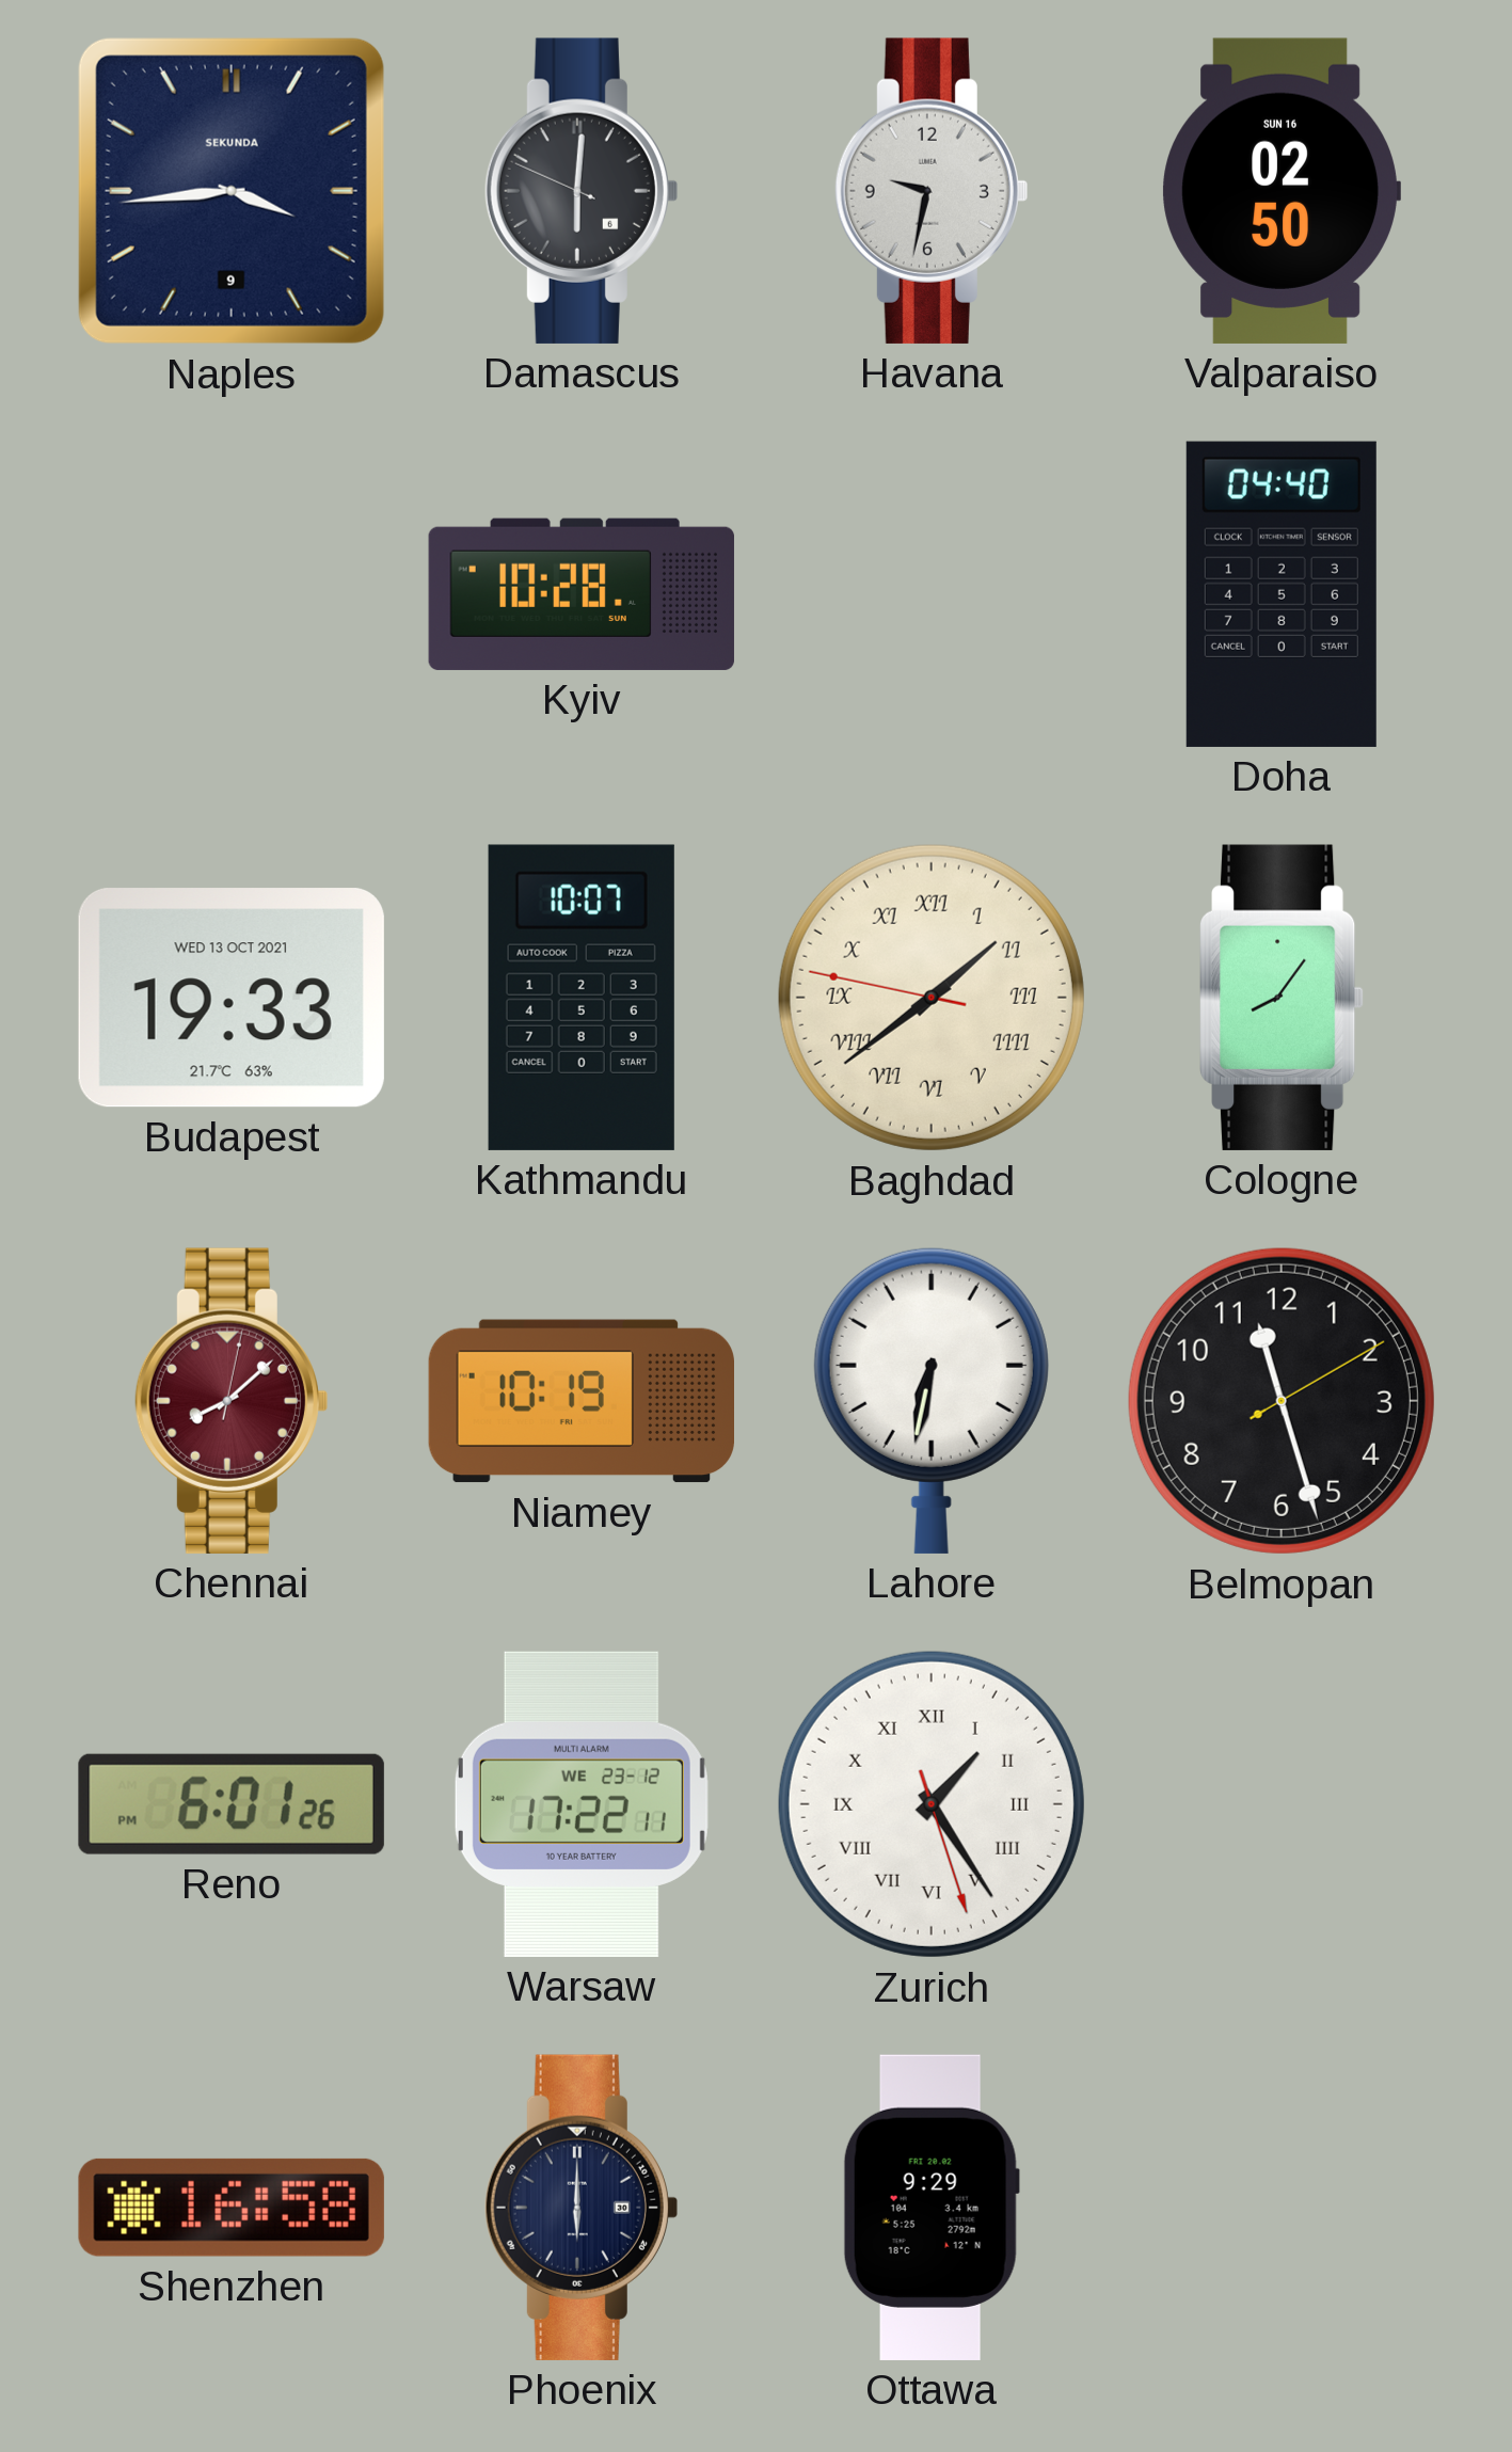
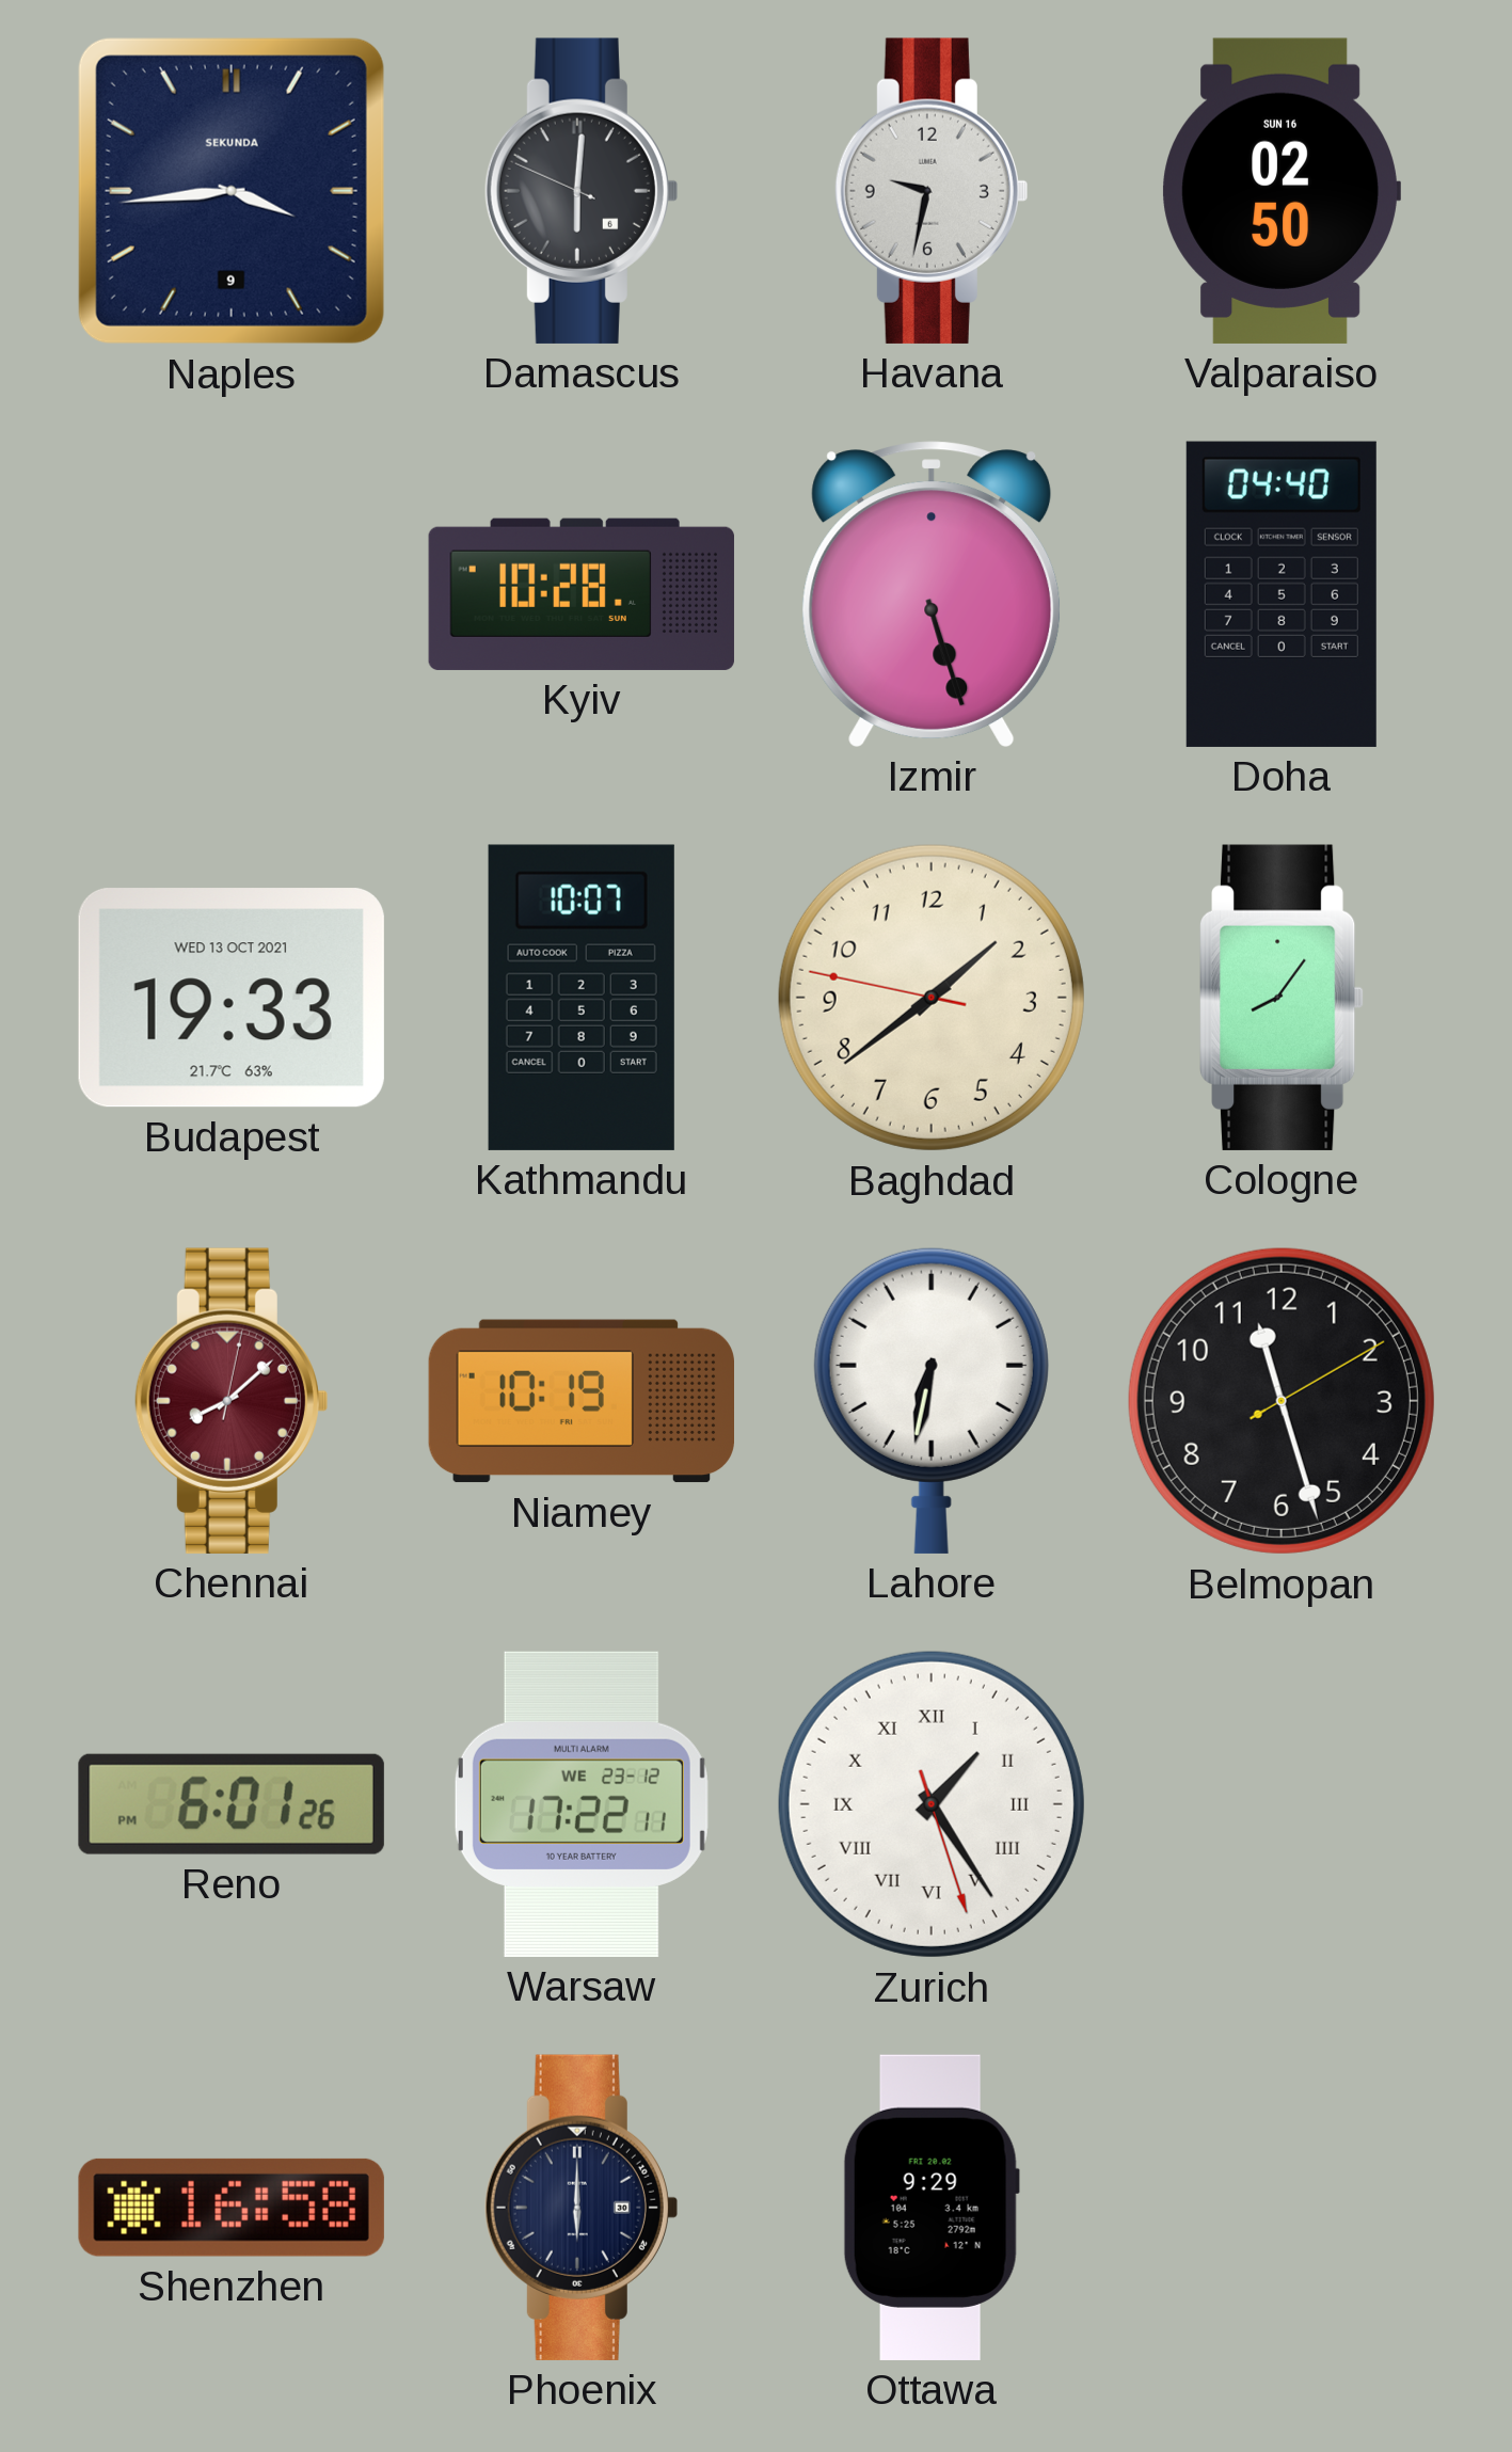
Izmir: none -> 5:27 (932, 594)
Baghdad numerals: Roman -> Arabic (932, 998)
